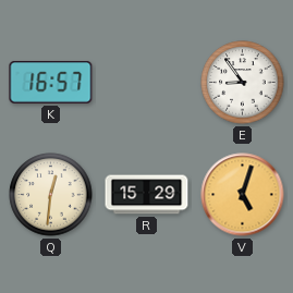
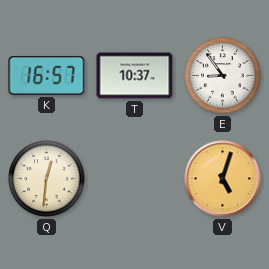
T: none -> 10:37 (135, 76)
R: 15:29 -> none (147, 195)
